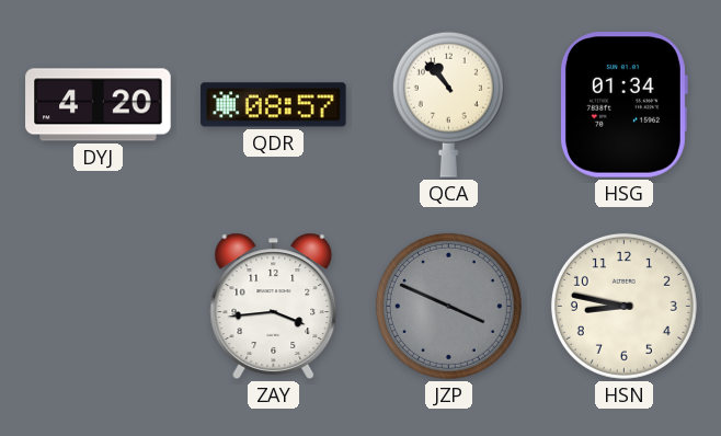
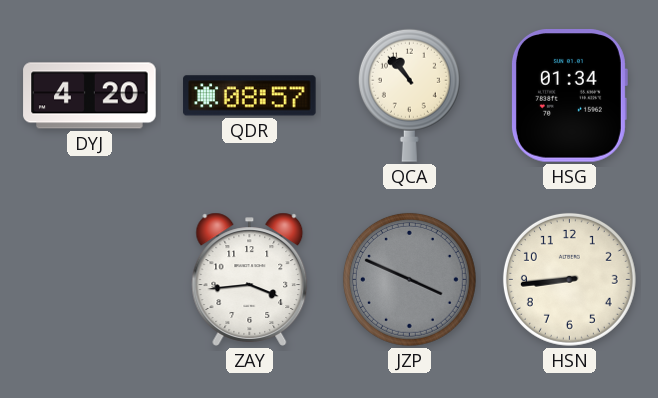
HSN: 8:47 -> 8:44 (569, 279)
